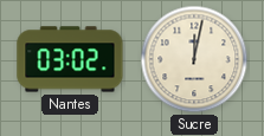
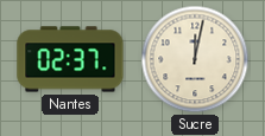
Nantes: 03:02 -> 02:37 (70, 59)
